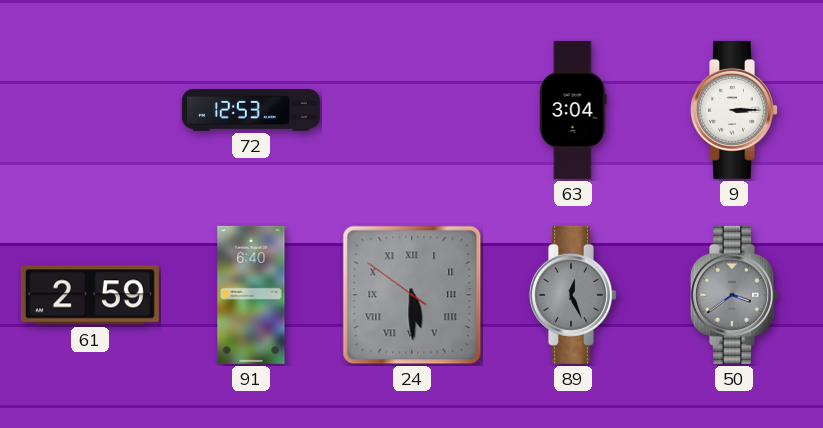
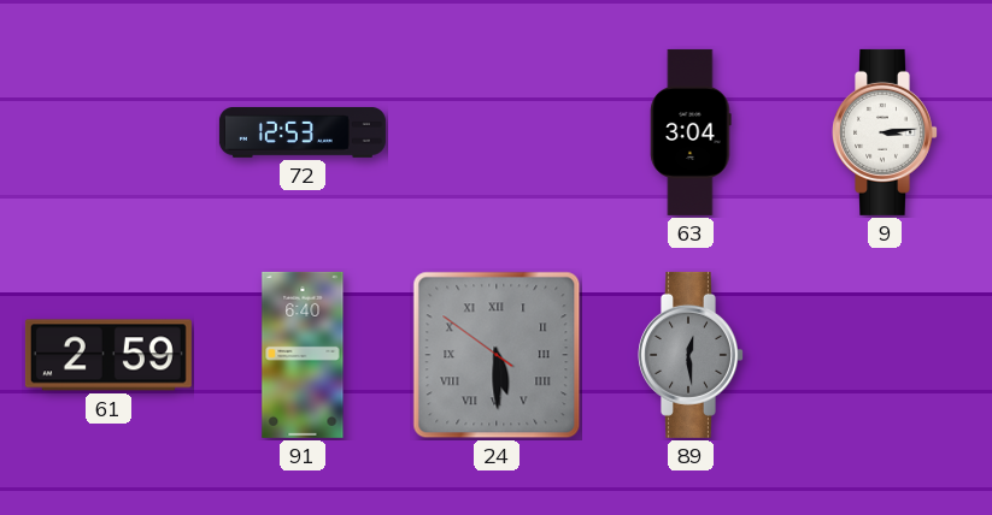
9: 3:15 -> 3:14 (886, 132)
89: 12:26 -> 12:29 (692, 355)
50: 3:39 -> none (735, 295)
